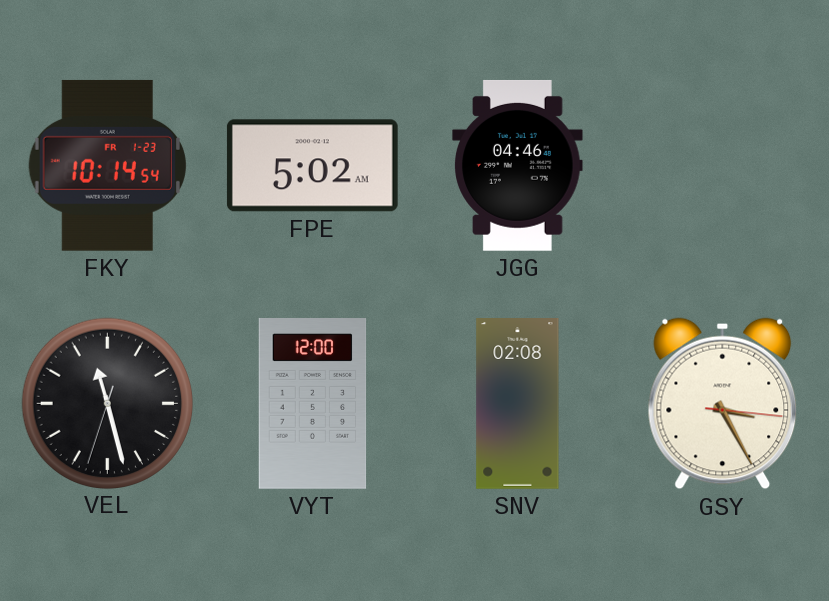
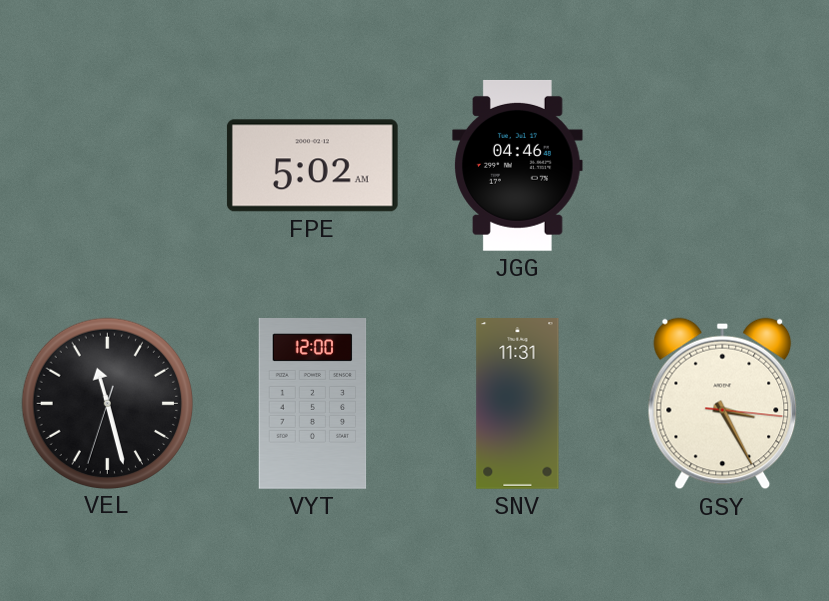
FKY: 10:14 -> none (107, 165)
SNV: 02:08 -> 11:31 (518, 404)
